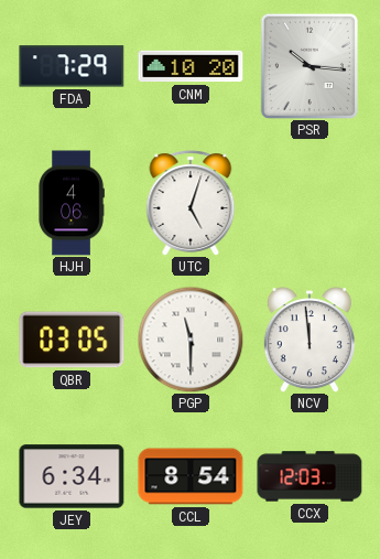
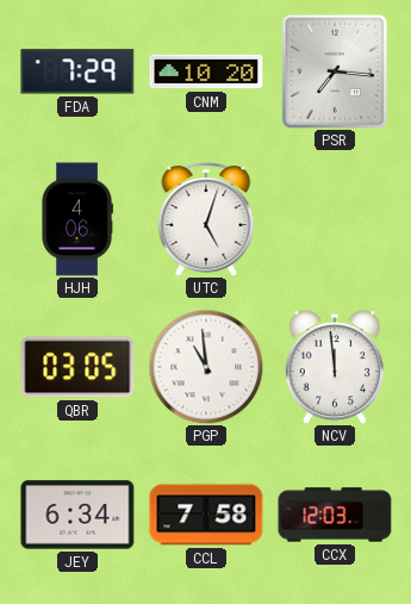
PSR: 10:16 -> 7:16 (335, 71)
PGP: 11:30 -> 10:59 (206, 367)
CCL: 8:54 -> 7:58 (206, 515)
